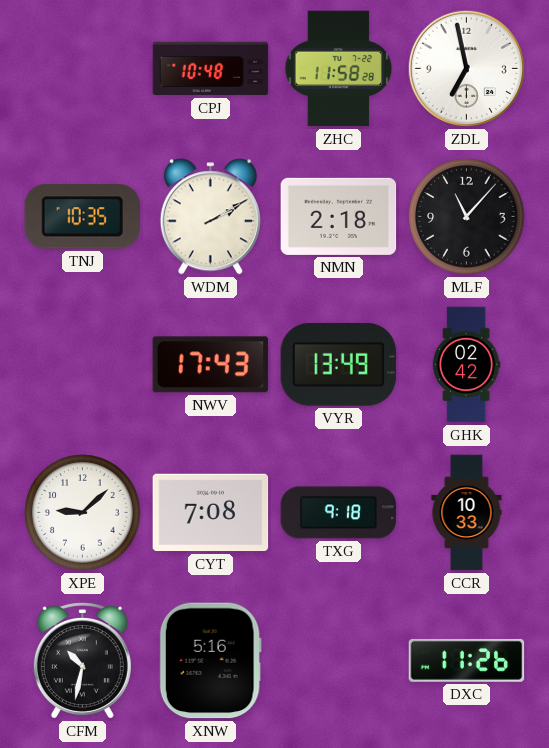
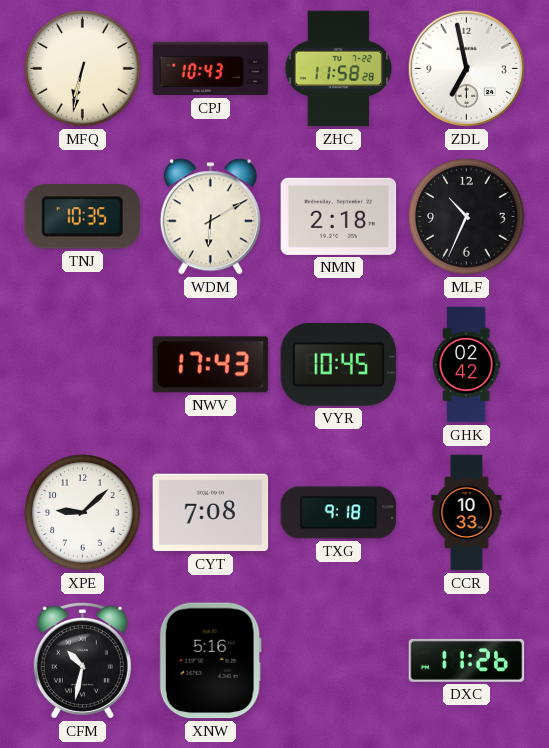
MFQ: none -> 6:32 (83, 69)
CPJ: 10:48 -> 10:43 (211, 69)
WDM: 2:10 -> 6:10 (210, 217)
MLF: 11:07 -> 10:34 (467, 217)
VYR: 13:49 -> 10:45 (339, 365)
